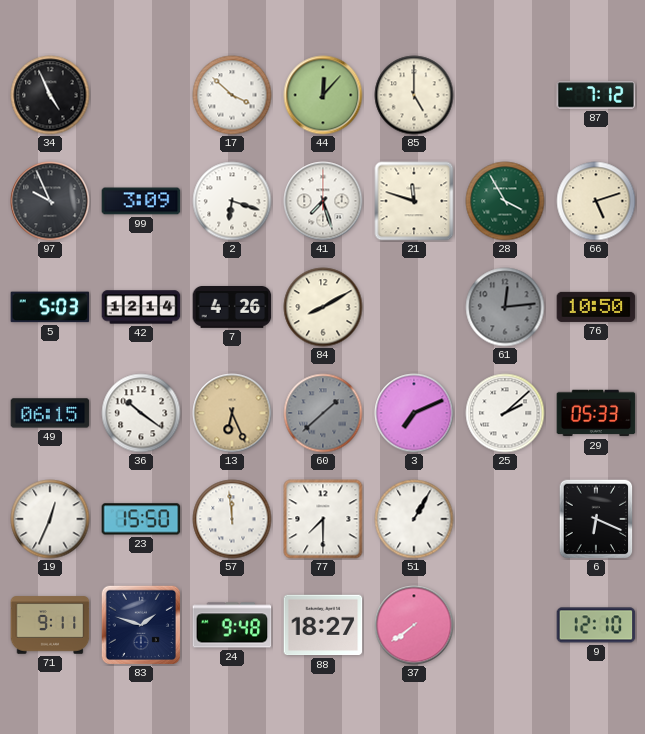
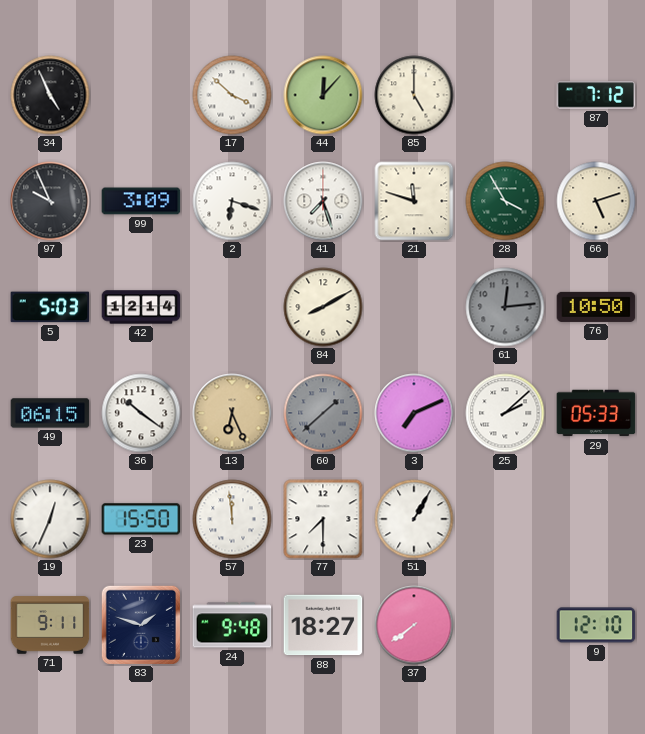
7: 4:26 -> none (232, 308)
6: 6:19 -> none (596, 519)
